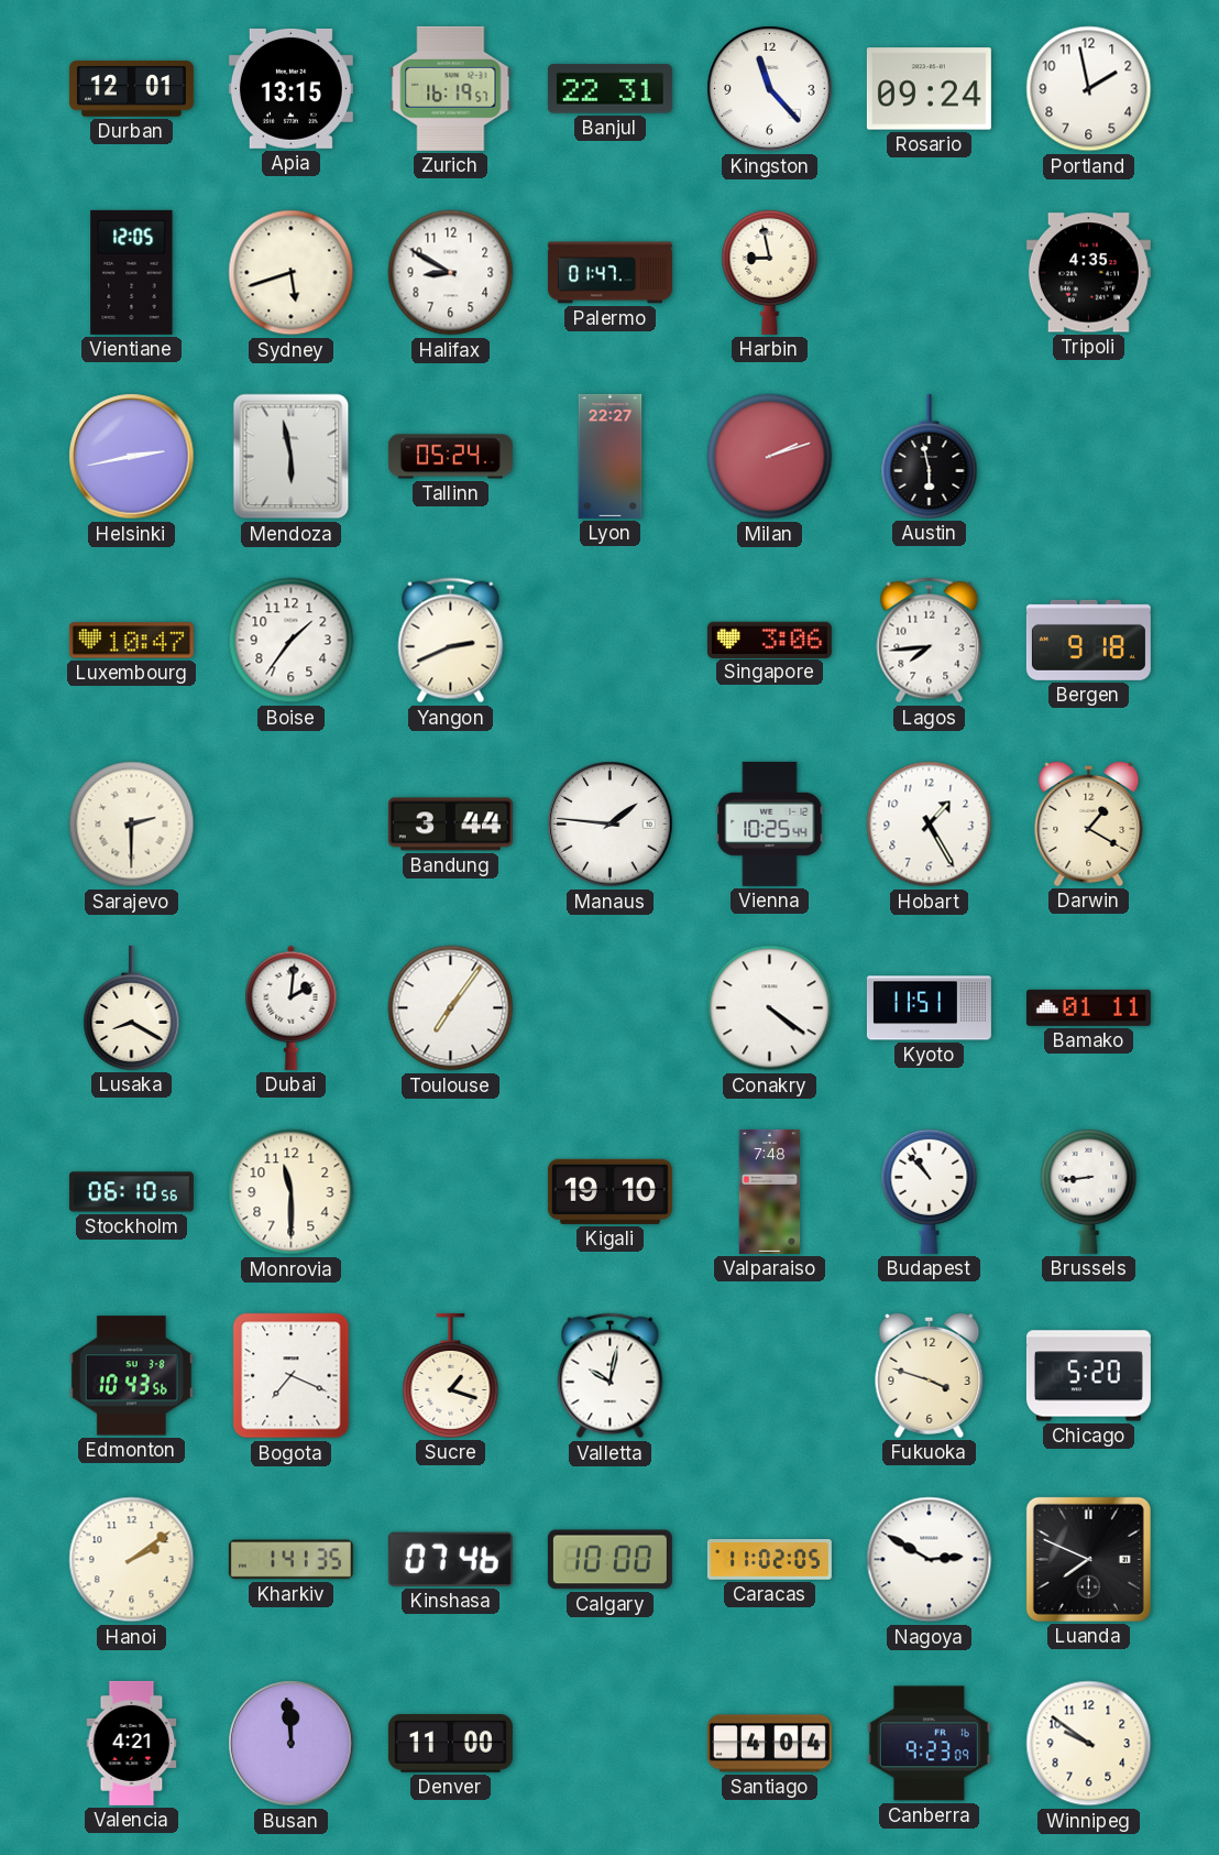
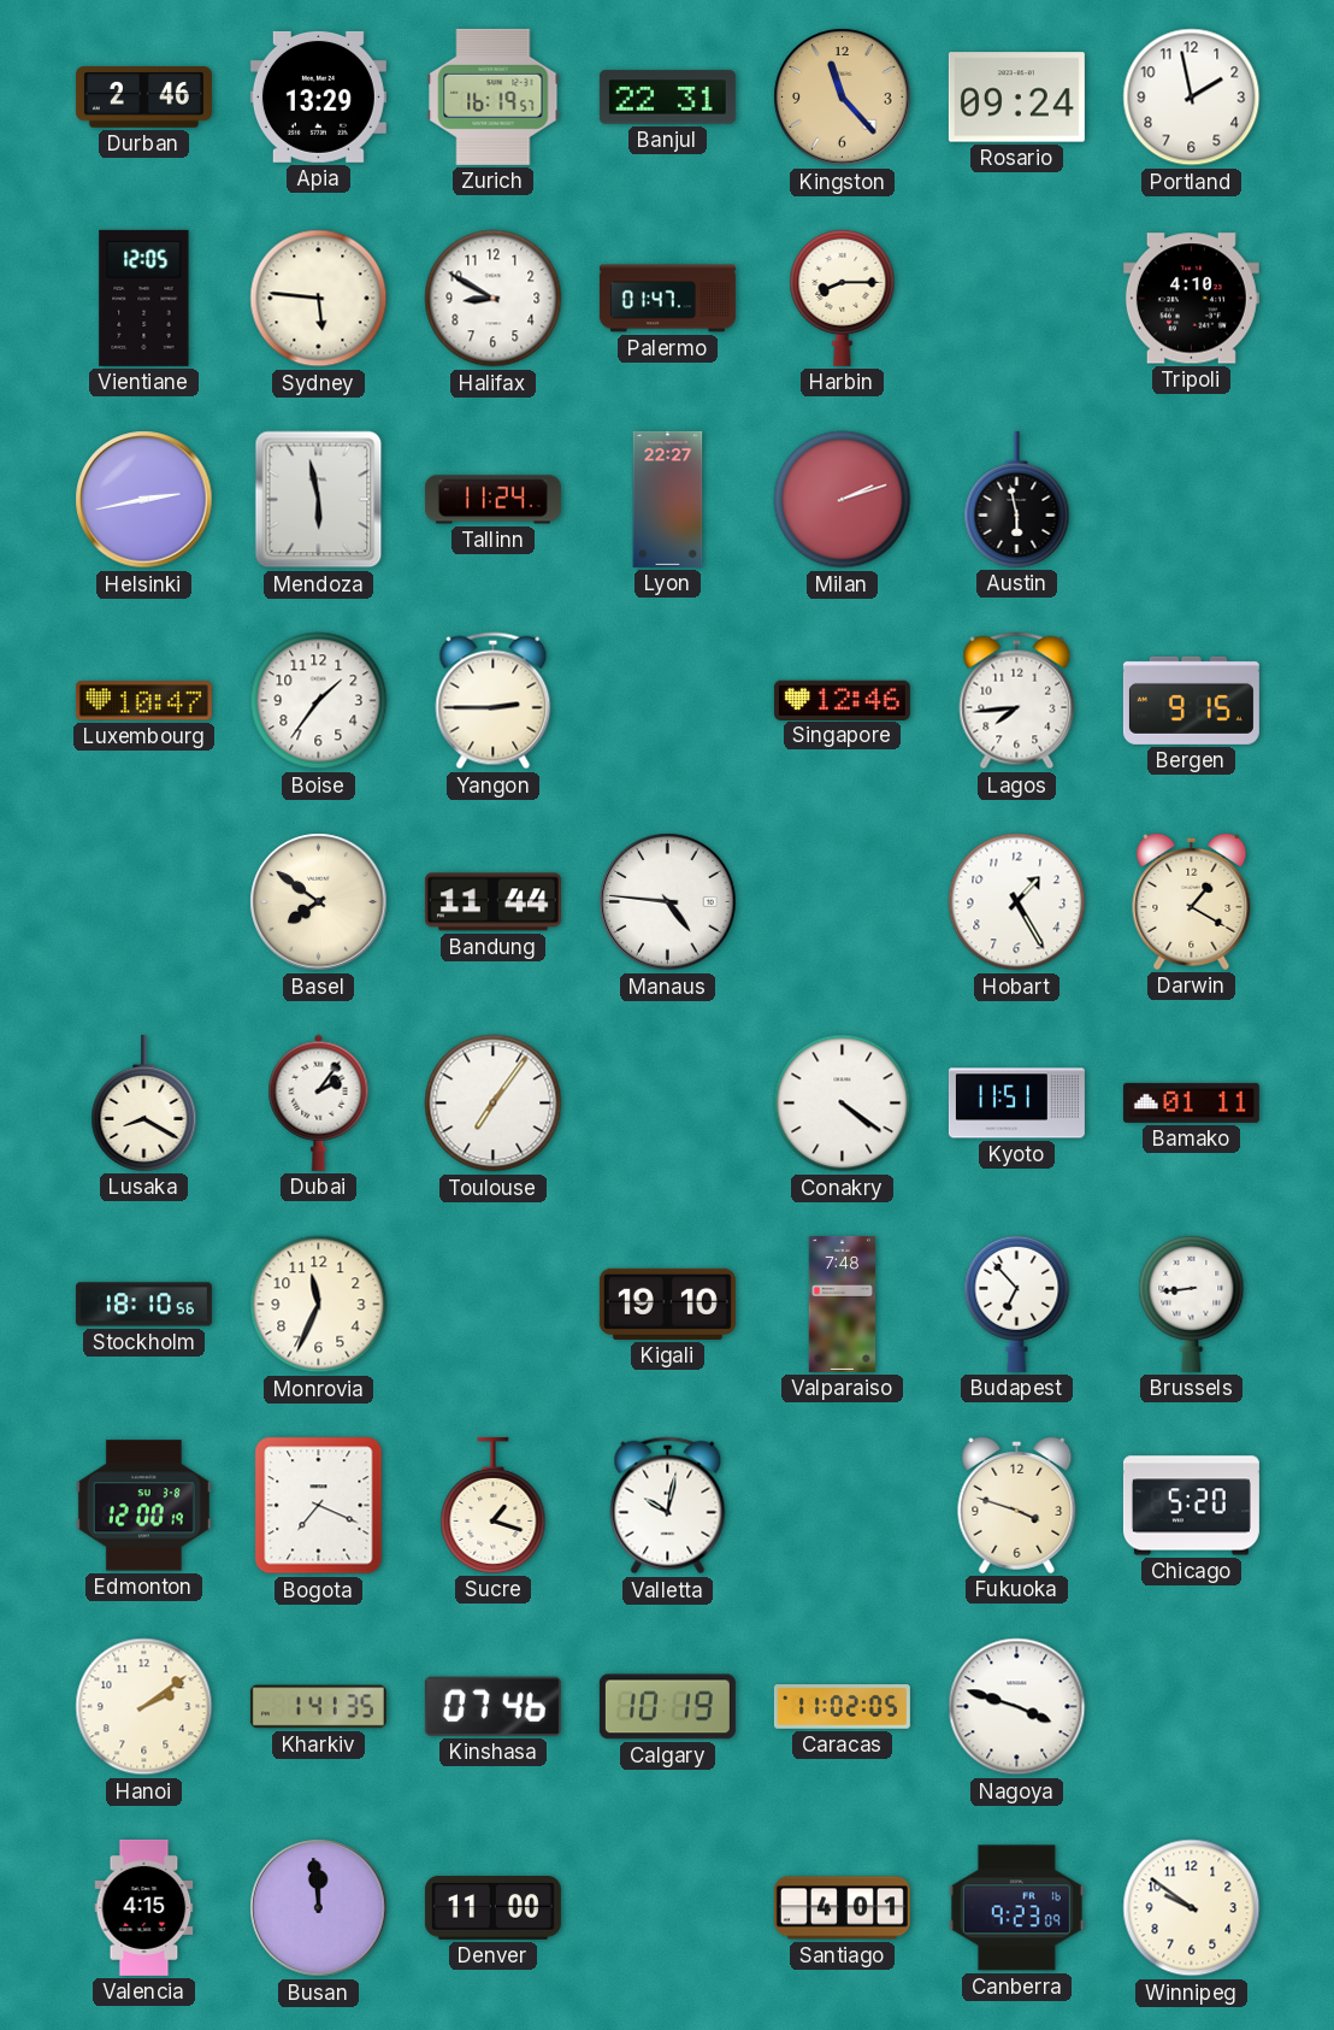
Durban: 12:01 -> 2:46 (143, 98)
Apia: 13:15 -> 13:29 (318, 96)
Kingston dial: white -> champagne (843, 98)
Sydney: 5:42 -> 5:46 (319, 299)
Harbin: 8:58 -> 8:15 (843, 298)
Tripoli: 4:35 -> 4:10 (1191, 299)
Tallinn: 05:24 -> 11:24 (492, 500)
Yangon: 2:41 -> 2:45 (494, 701)
Singapore: 3:06 -> 12:46 (842, 700)
Bergen: 9:18 -> 9:15 (1191, 700)
Sarajevo: 2:30 -> none (132, 825)
Basel: none -> 7:51 (319, 902)
Bandung: 3:44 -> 11:44 (492, 902)
Manaus: 1:46 -> 4:46 (668, 902)
Vienna: 10:25 -> none (770, 823)
Dubai: 2:01 -> 2:06 (319, 1102)
Stockholm: 06:10 -> 18:10 (143, 1305)
Monrovia: 11:30 -> 11:34 (319, 1305)
Budapest: 10:53 -> 6:53 (1017, 1304)
Edmonton: 10:43 -> 12:00 (143, 1506)
Calgary: 10:00 -> 10:19 (667, 1707)
Nagoya: 2:50 -> 3:48 (1017, 1707)
Luanda: 7:49 -> none (1088, 1559)
Valencia: 4:21 -> 4:15 (144, 1907)
Santiago: 4:04 -> 4:01 (842, 1908)
